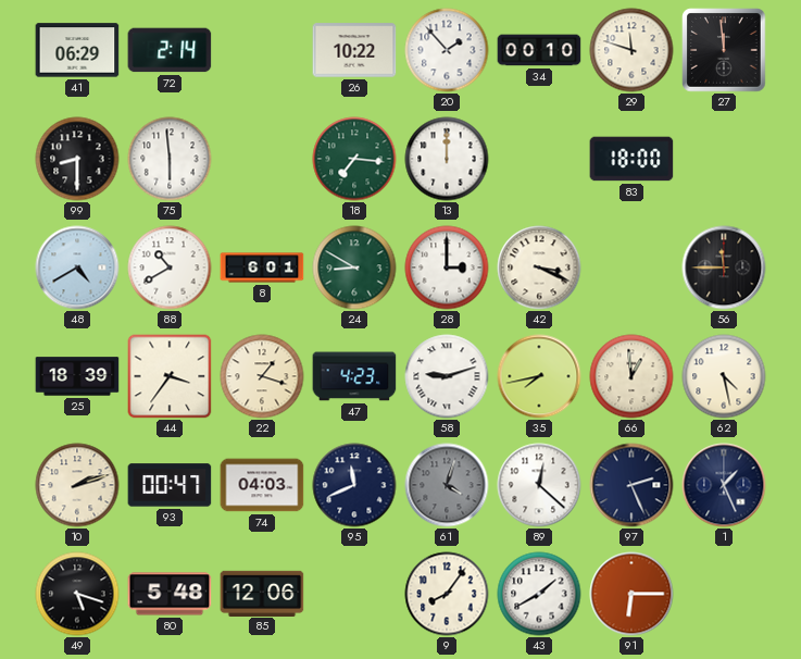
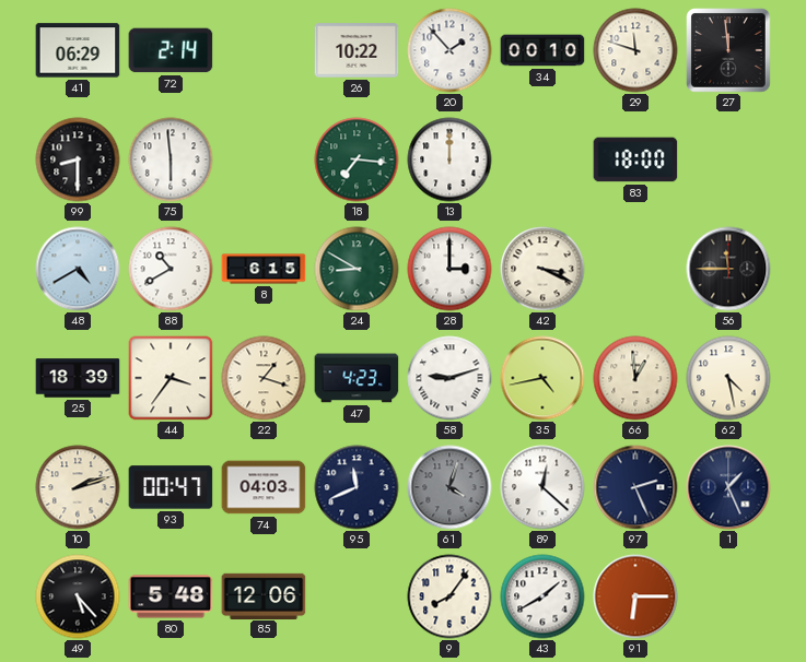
8: 6:01 -> 6:15 (264, 269)
35: 7:43 -> 4:43 (542, 378)
49: 5:18 -> 5:23 (78, 596)
